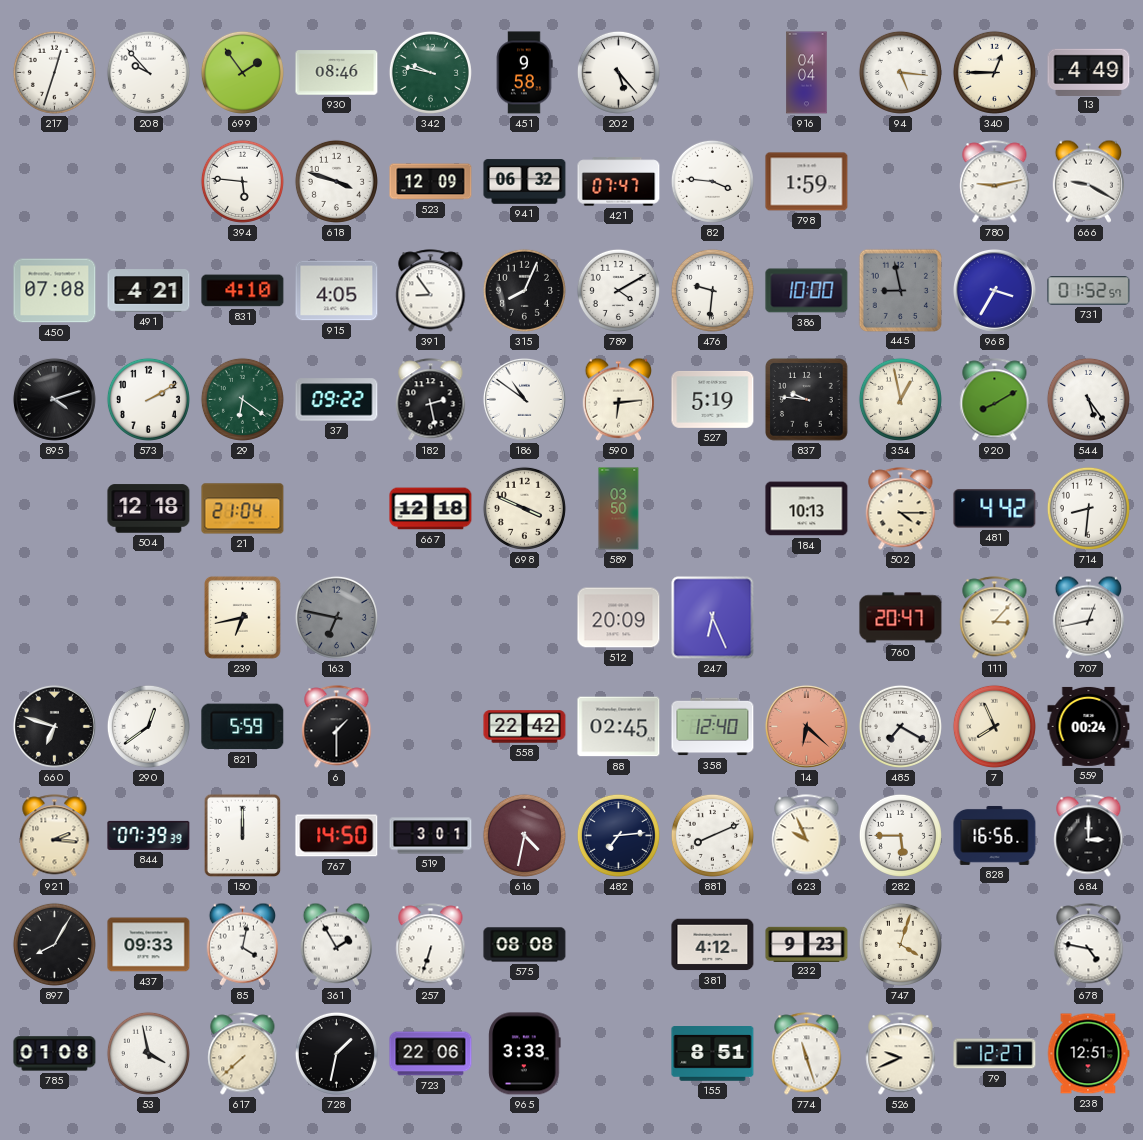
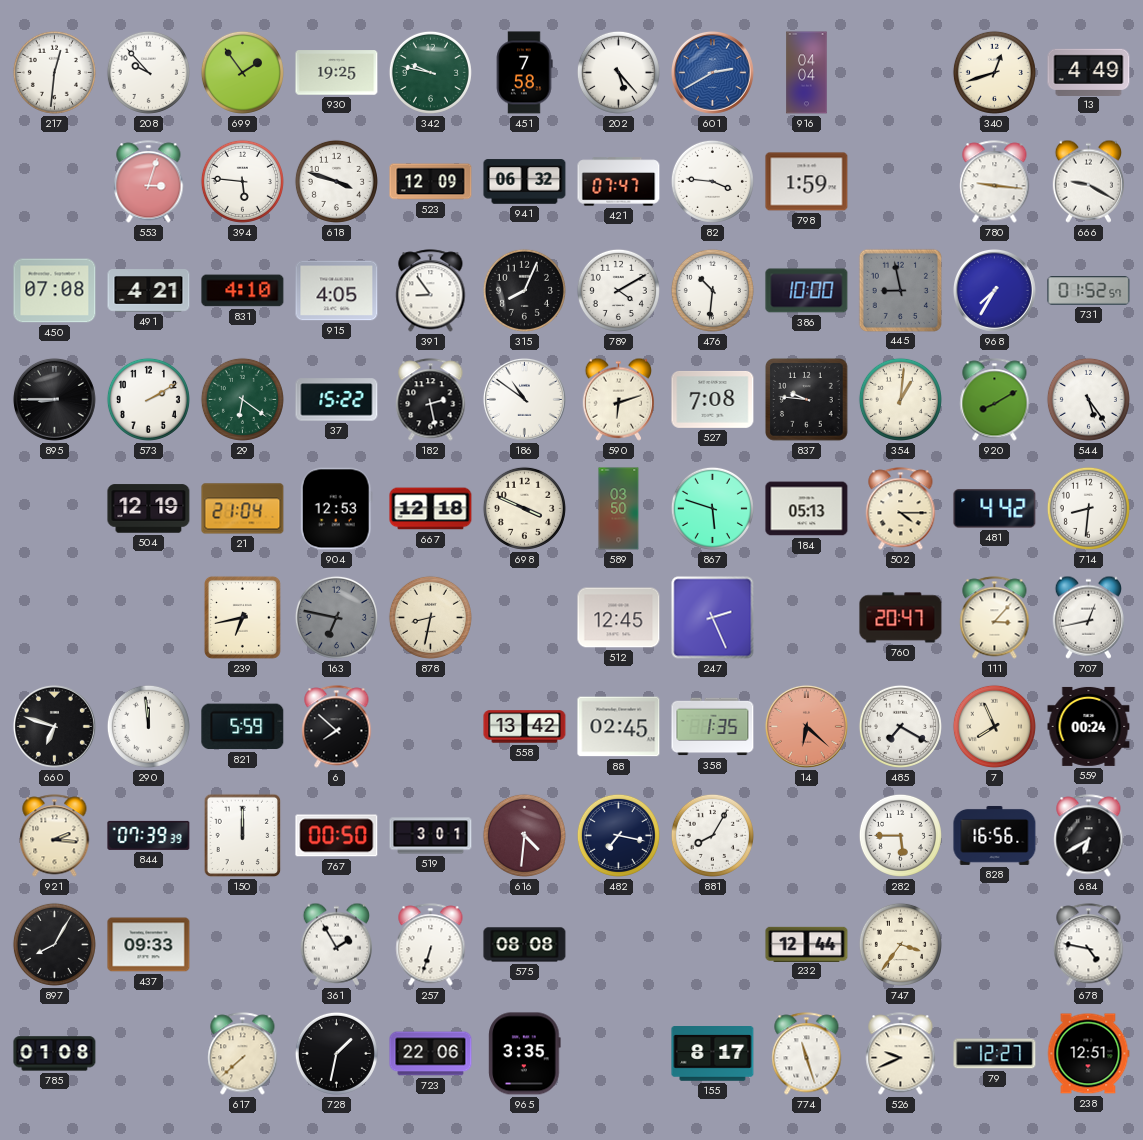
217: 12:33 -> 12:31 (54, 72)
930: 08:46 -> 19:25 (337, 73)
451: 9:58 -> 7:58 (524, 73)
601: none -> 2:40 (712, 72)
94: 5:16 -> none (900, 72)
340: 12:45 -> 12:42 (994, 72)
553: none -> 3:03 (149, 182)
780: 9:13 -> 9:16 (995, 182)
476: 9:31 -> 10:31 (712, 290)
968: 3:35 -> 7:35 (994, 290)
895: 4:12 -> 8:45 (54, 399)
37: 09:22 -> 15:22 (337, 400)
590: 6:14 -> 6:12 (618, 399)
527: 5:19 -> 7:08 (713, 399)
354: 12:58 -> 1:01 (900, 399)
504: 12:18 -> 12:19 (149, 509)
904: none -> 12:53 (336, 509)
867: none -> 5:48 (712, 508)
184: 10:13 -> 05:13 (807, 509)
878: none -> 8:32 (430, 617)
512: 20:09 -> 12:45 (619, 618)
247: 6:26 -> 2:26 (713, 618)
290: 12:39 -> 11:59 (148, 726)
6: 1:30 -> 7:52 (337, 727)
558: 22:42 -> 13:42 (525, 727)
358: 12:40 -> 1:35 (713, 727)
767: 14:50 -> 00:50 (337, 836)
616: 4:32 -> 4:31 (524, 835)
482: 7:14 -> 7:17 (618, 835)
881: 8:11 -> 8:05 (712, 835)
623: 9:56 -> none (807, 836)
684: 3:00 -> 6:40 (1089, 836)
85: 4:02 -> none (242, 944)
381: 4:12 -> none (713, 945)
232: 9:23 -> 12:44 (807, 944)
747: 4:03 -> 3:36 (900, 944)
53: 3:58 -> none (148, 1053)
965: 3:33 -> 3:35 (525, 1054)
155: 8:51 -> 8:17 (713, 1054)
